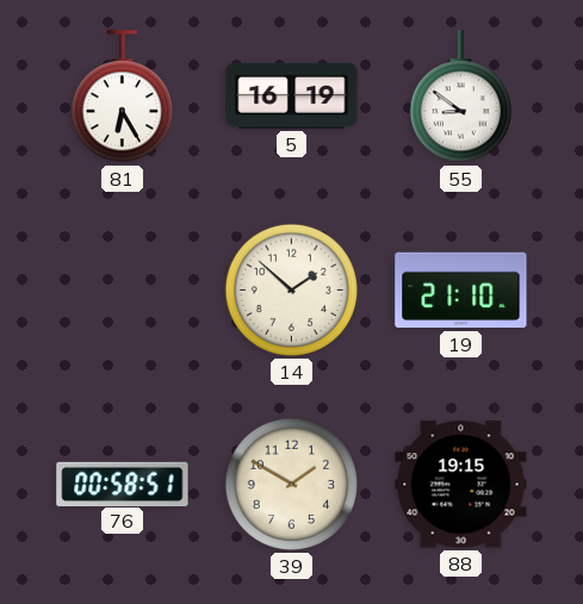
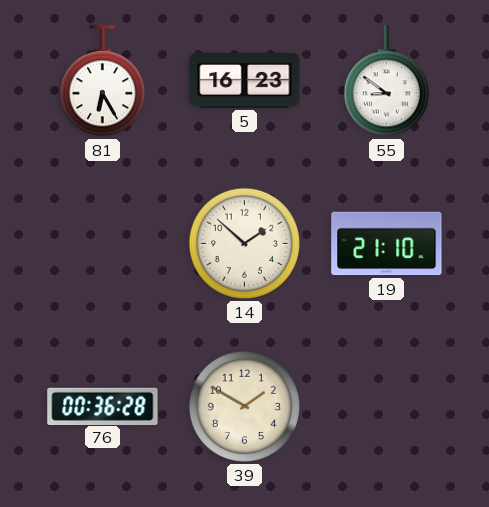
5: 16:19 -> 16:23 (245, 80)
76: 00:58 -> 00:36 (103, 406)
88: 19:15 -> none (461, 485)
